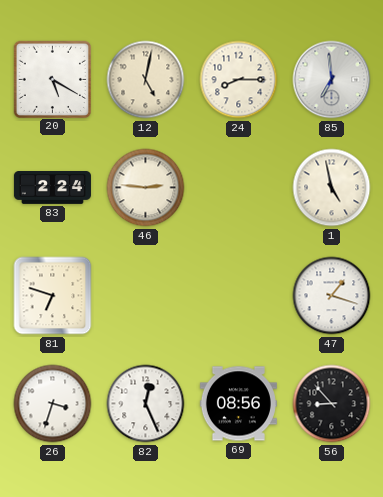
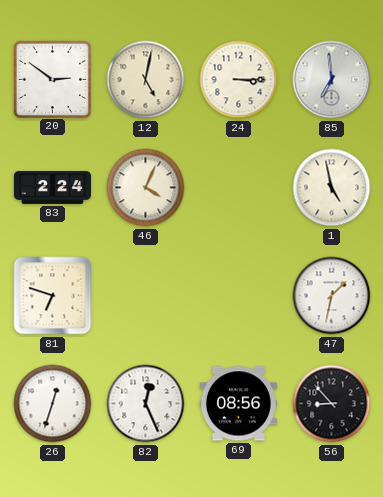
20: 5:20 -> 2:51 (52, 79)
24: 8:15 -> 3:15 (239, 80)
46: 2:46 -> 4:04 (146, 188)
47: 1:18 -> 1:32 (332, 296)
26: 3:33 -> 12:33 (53, 404)
